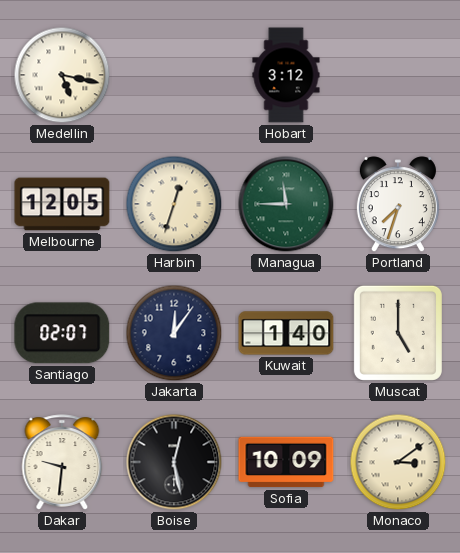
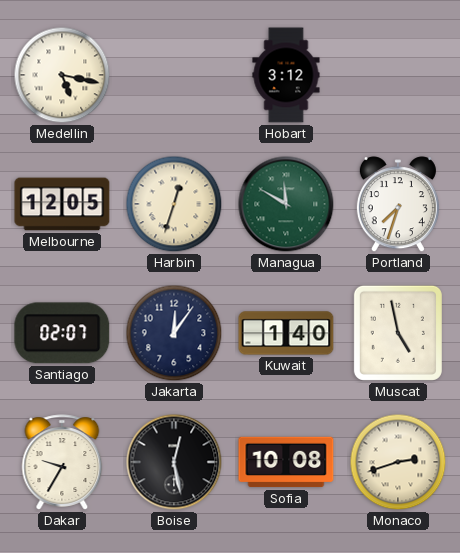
Managua: 11:45 -> 11:50 (286, 204)
Muscat: 5:00 -> 4:58 (398, 333)
Dakar: 9:31 -> 9:35 (62, 462)
Sofia: 10:09 -> 10:08 (286, 462)
Monaco: 3:09 -> 2:42 (398, 462)
